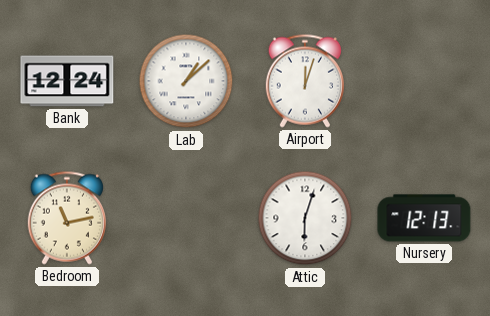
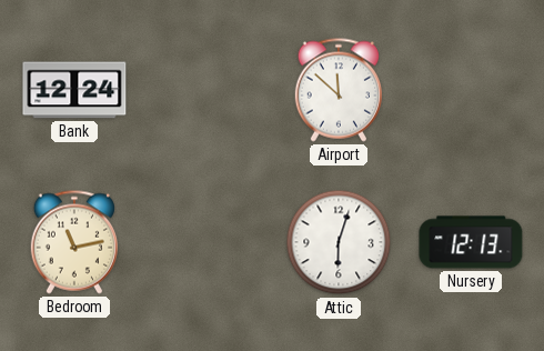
Lab: 1:08 -> none (186, 81)
Airport: 12:03 -> 11:52 (339, 90)
